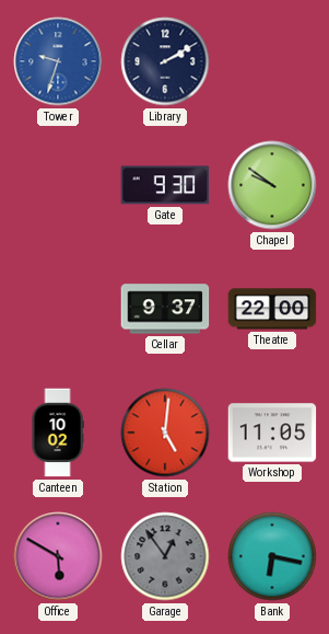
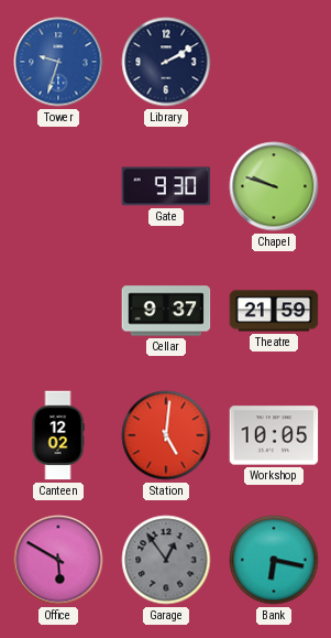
Chapel: 9:51 -> 9:48 (274, 186)
Theatre: 22:00 -> 21:59 (274, 311)
Canteen: 10:02 -> 12:02 (58, 435)
Workshop: 11:05 -> 10:05 (274, 435)
